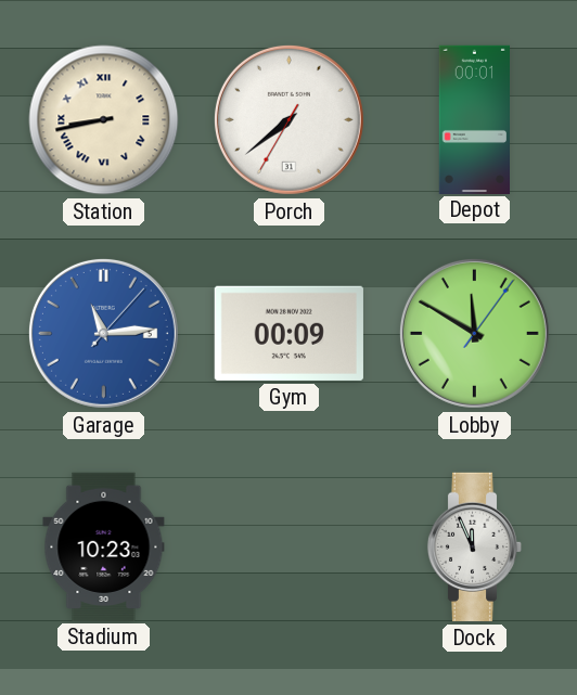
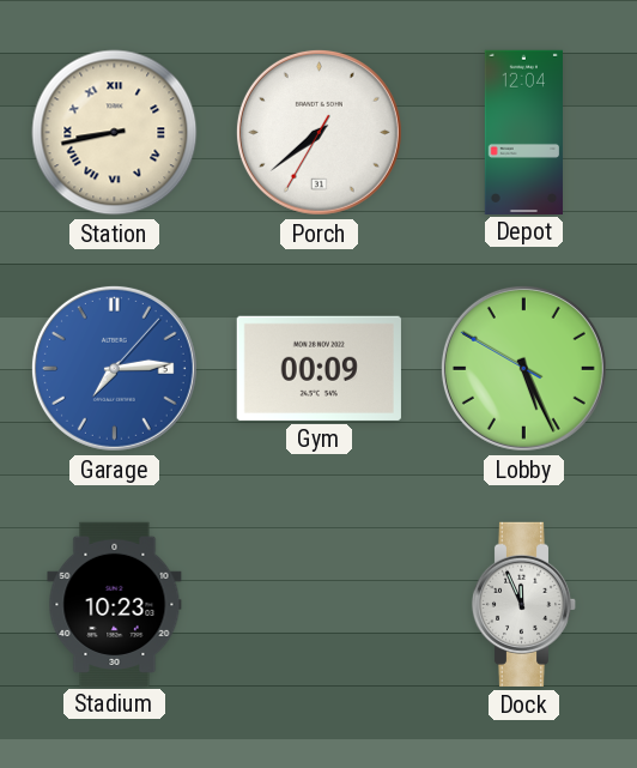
Depot: 00:01 -> 12:04 (524, 132)
Garage: 11:14 -> 7:14 (114, 368)
Lobby: 11:50 -> 5:25 (523, 368)
